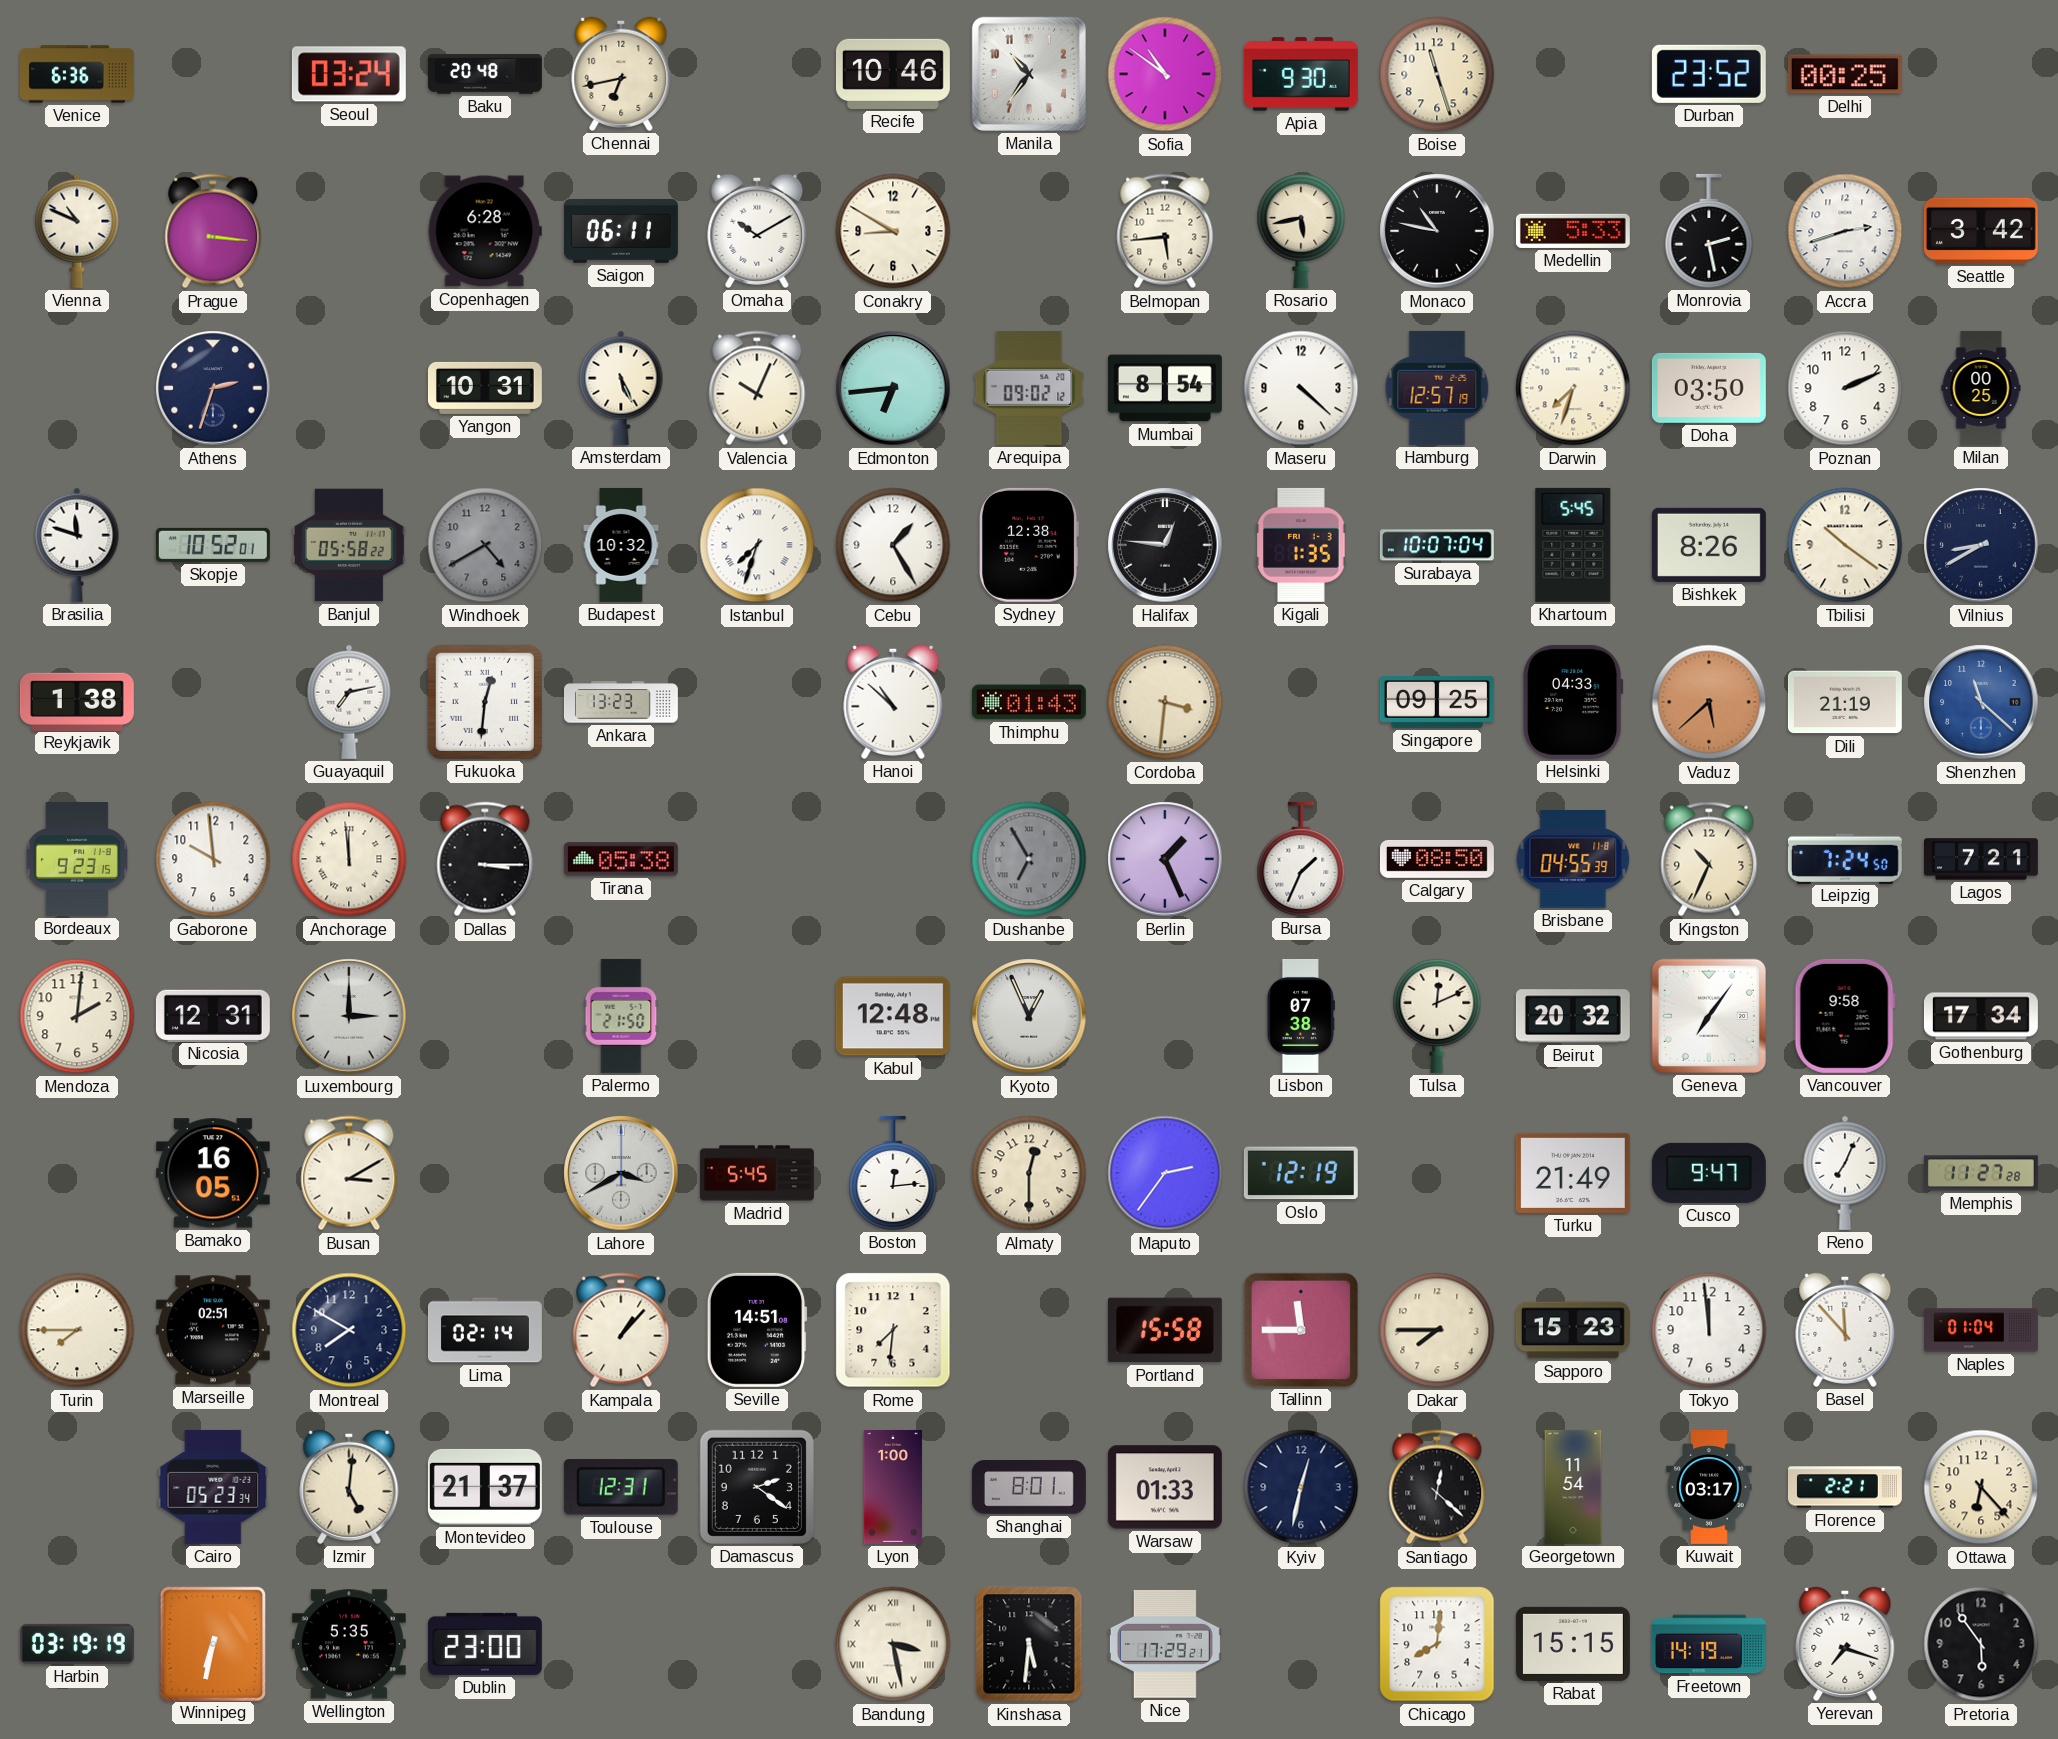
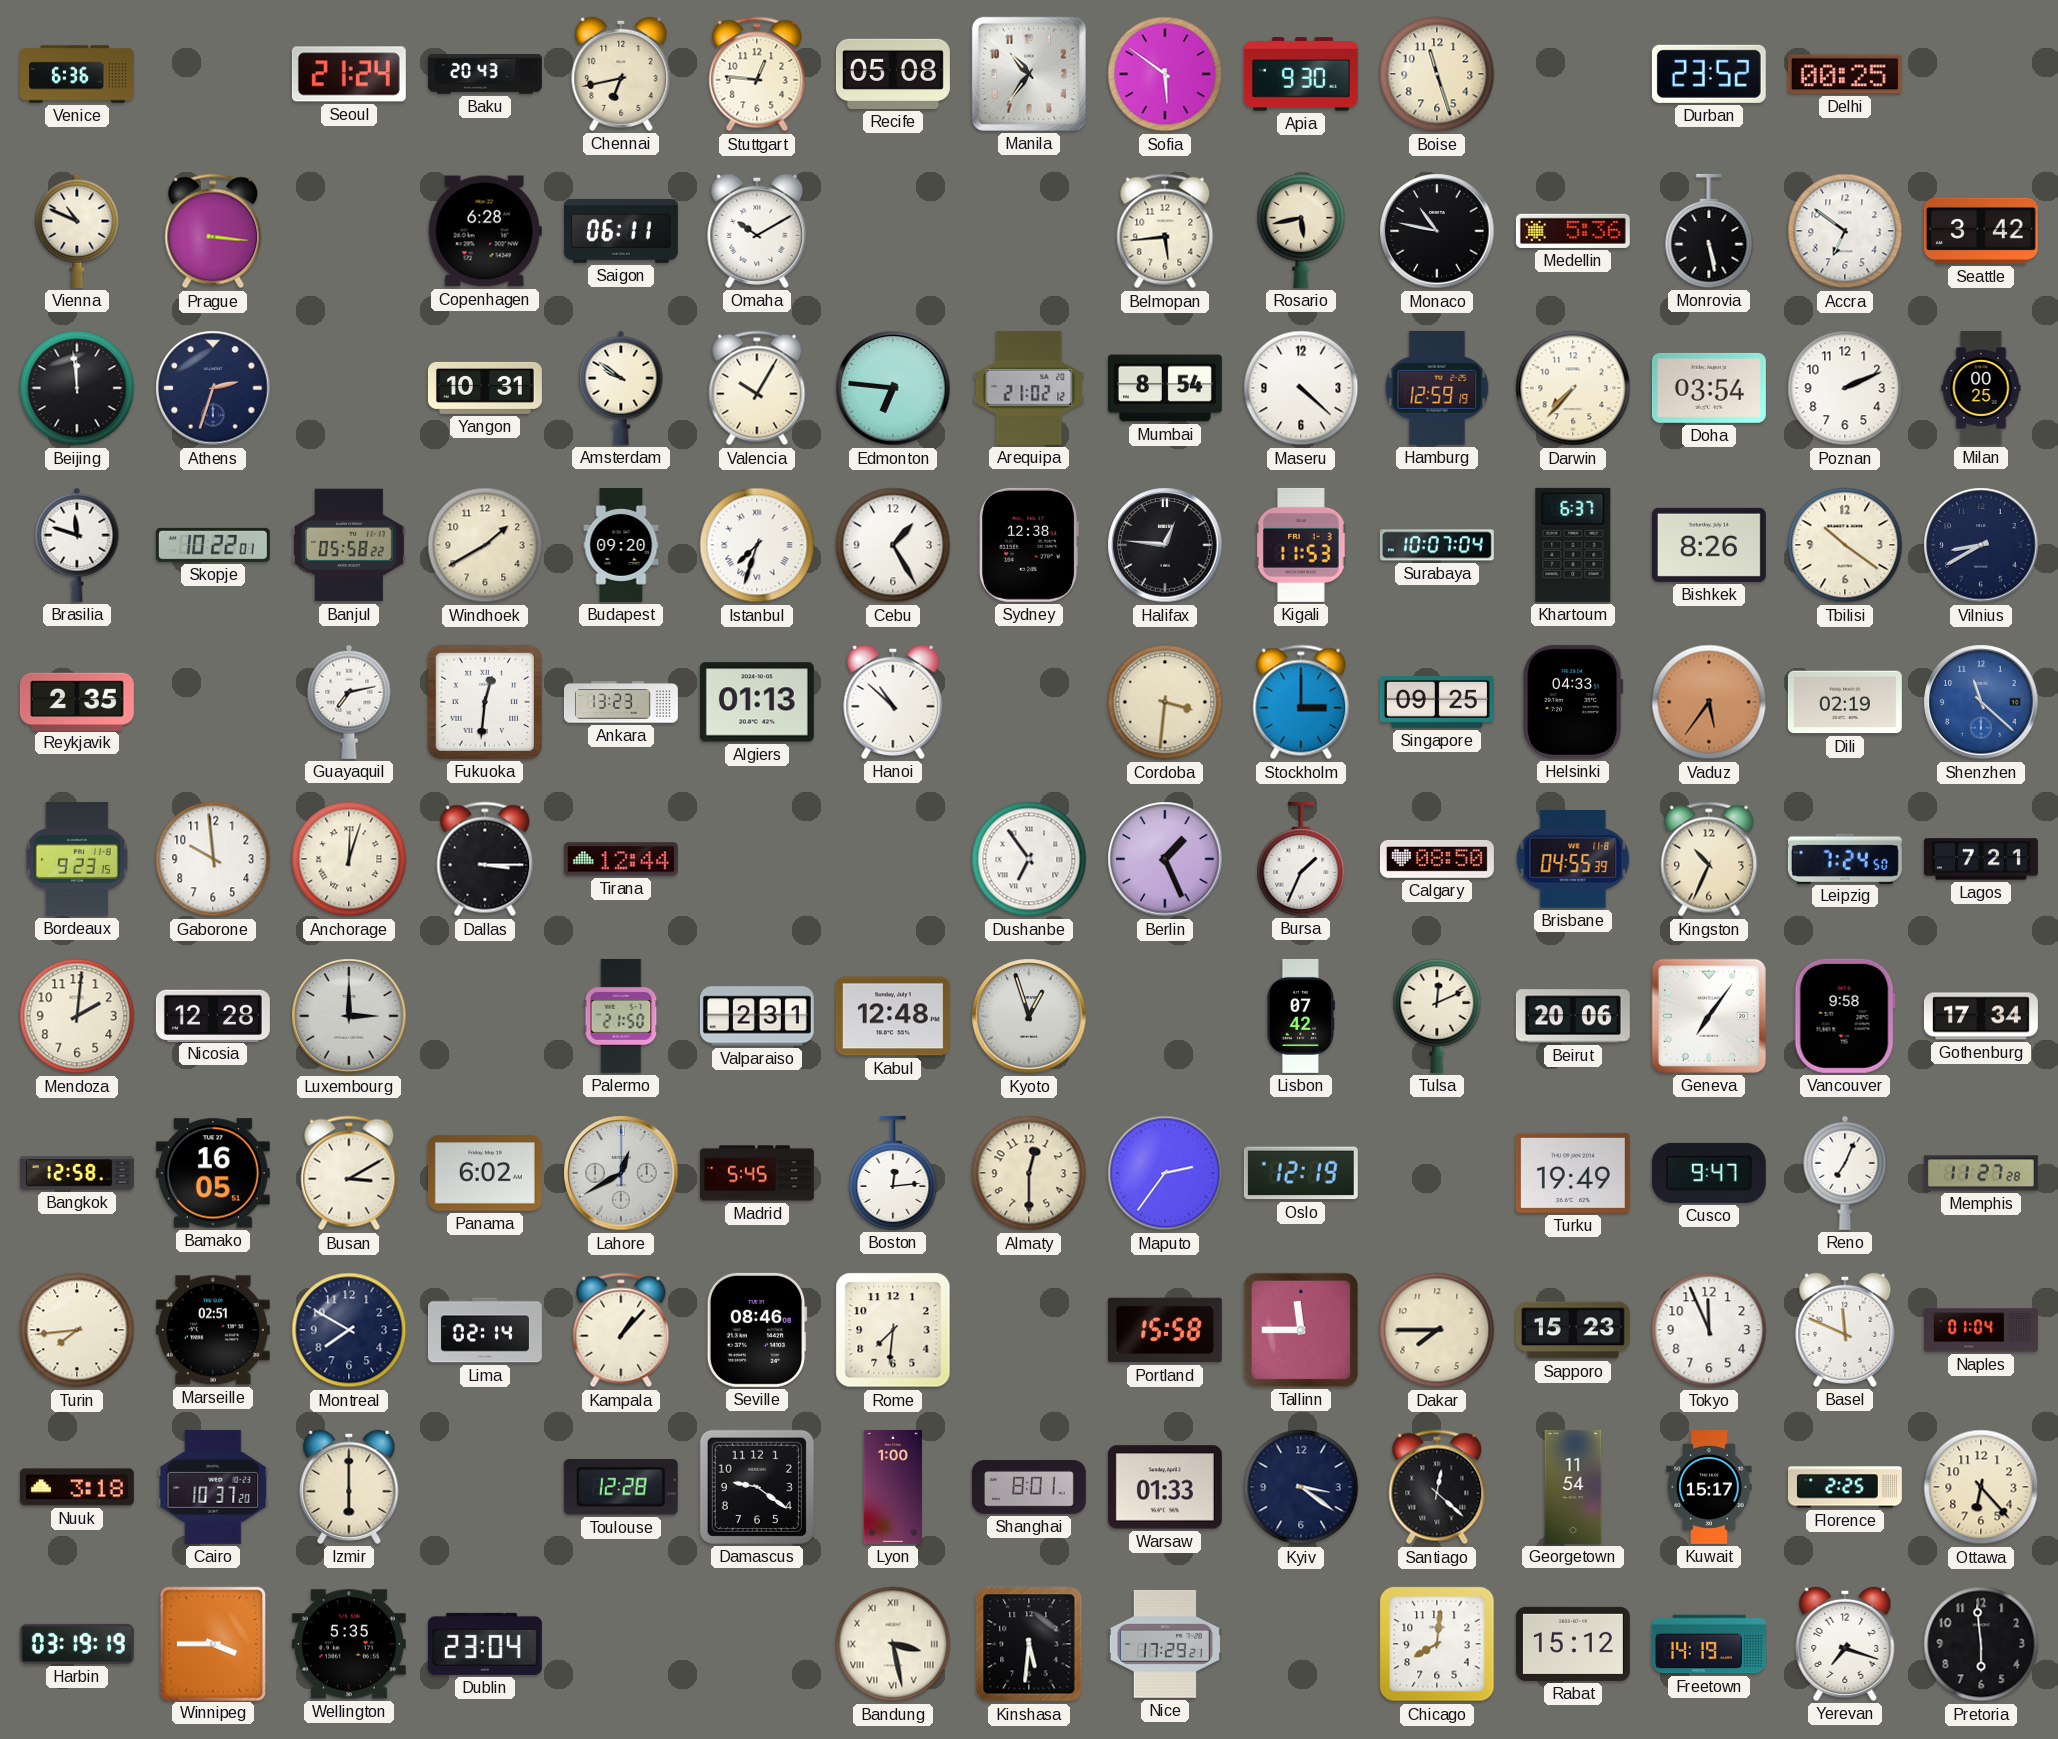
Seoul: 03:24 -> 21:24 (349, 74)
Baku: 20:48 -> 20:43 (485, 74)
Stuttgart: none -> 12:46 (757, 74)
Recife: 10:46 -> 05:08 (893, 74)
Sofia: 10:51 -> 5:51 (1165, 74)
Conakry: 8:50 -> none (893, 231)
Medellin: 5:33 -> 5:36 (1573, 231)
Monrovia: 2:28 -> 5:28 (1709, 231)
Accra: 2:42 -> 6:51 (1845, 231)
Beijing: none -> 11:59 (77, 388)
Amsterdam: 5:26 -> 9:51 (621, 388)
Valencia: 10:04 -> 10:05 (757, 388)
Edmonton: 6:44 -> 6:46 (893, 388)
Arequipa: 09:02 -> 21:02 (1029, 388)
Hamburg: 12:57 -> 12:59 (1437, 388)
Darwin: 7:33 -> 7:37 (1573, 388)
Doha: 03:50 -> 03:54 (1709, 388)
Skopje: 10:52 -> 10:22 (213, 545)
Windhoek: 4:40 -> 1:40 (485, 545)
Windhoek dial: grey -> cream (485, 545)
Budapest: 10:32 -> 09:20 (621, 545)
Kigali: 1:35 -> 11:53 (1301, 545)
Khartoum: 5:45 -> 6:37 (1573, 545)
Reykjavik: 1:38 -> 2:35 (77, 701)
Algiers: none -> 01:13 (757, 702)
Thimphu: 01:43 -> none (1029, 702)
Stockholm: none -> 3:00 (1301, 702)
Vaduz: 5:38 -> 5:36 (1709, 702)
Dili: 21:19 -> 02:19 (1845, 702)
Anchorage: 11:59 -> 12:03 (349, 859)
Tirana: 05:38 -> 12:44 (621, 859)
Dushanbe: 6:55 -> 6:54 (1029, 859)
Dushanbe dial: grey -> white (1029, 859)
Nicosia: 12:31 -> 12:28 (213, 1015)
Valparaiso: none -> 2:31 (757, 1016)
Kyoto: 12:56 -> 12:57 (1029, 1016)
Lisbon: 07:38 -> 07:42 (1301, 1016)
Beirut: 20:32 -> 20:06 (1573, 1016)
Bangkok: none -> 12:58 (77, 1173)
Panama: none -> 6:02 (485, 1173)
Lahore: 3:40 -> 12:40 (621, 1173)
Turku: 21:49 -> 19:49 (1573, 1173)
Turin: 7:45 -> 7:44 (77, 1330)
Seville: 14:51 -> 08:46 (757, 1330)
Tokyo: 11:59 -> 11:56 (1709, 1330)
Basel: 11:53 -> 11:49 (1845, 1330)
Nuuk: none -> 3:18 (77, 1487)
Cairo: 05:23 -> 10:37 (213, 1487)
Izmir: 5:01 -> 6:00 (349, 1487)
Montevideo: 21:37 -> none (485, 1487)
Toulouse: 12:31 -> 12:28 (621, 1487)
Damascus: 2:21 -> 9:21 (757, 1487)
Kyiv: 12:32 -> 3:21 (1301, 1487)
Kuwait: 03:17 -> 15:17 (1709, 1487)
Florence: 2:21 -> 2:25 (1845, 1487)
Winnipeg: 6:32 -> 3:45 (213, 1643)
Dublin: 23:00 -> 23:04 (485, 1644)
Rabat: 15:15 -> 15:12 (1573, 1644)
Pretoria: 5:54 -> 5:59 (1981, 1644)
